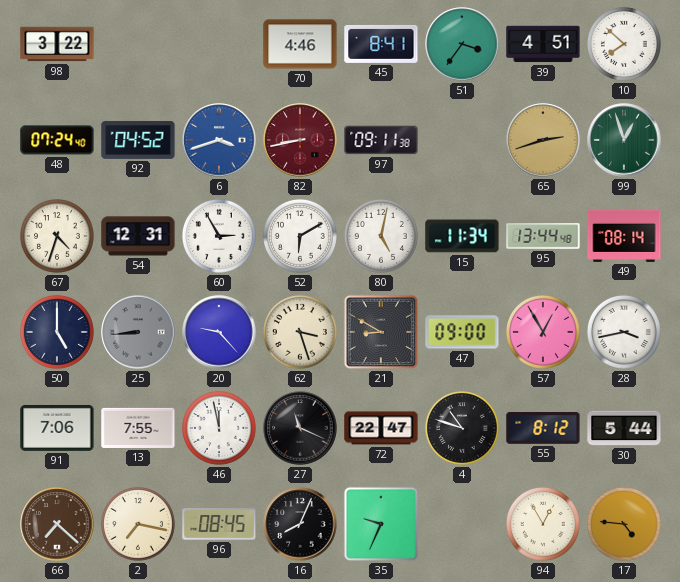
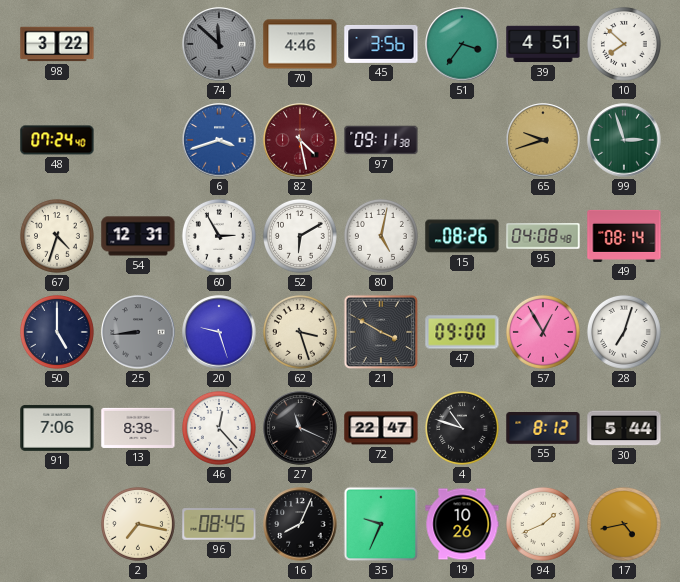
74: none -> 11:52 (219, 44)
45: 8:41 -> 3:56 (381, 44)
92: 04:52 -> none (138, 140)
82: 8:43 -> 4:28 (300, 140)
65: 2:42 -> 9:42 (543, 140)
99: 12:57 -> 2:57 (624, 140)
15: 11:34 -> 08:26 (462, 236)
95: 13:44 -> 04:08 (543, 236)
20: 9:23 -> 9:27 (219, 332)
21: 8:50 -> 3:50 (381, 332)
28: 3:43 -> 7:03 (624, 332)
13: 7:55 -> 8:38 (138, 428)
46: 11:58 -> 12:23 (219, 428)
66: 7:22 -> none (57, 524)
19: none -> 10:26 (462, 524)
94: 12:55 -> 1:41 (543, 524)
17: 4:46 -> 4:43 (624, 524)
